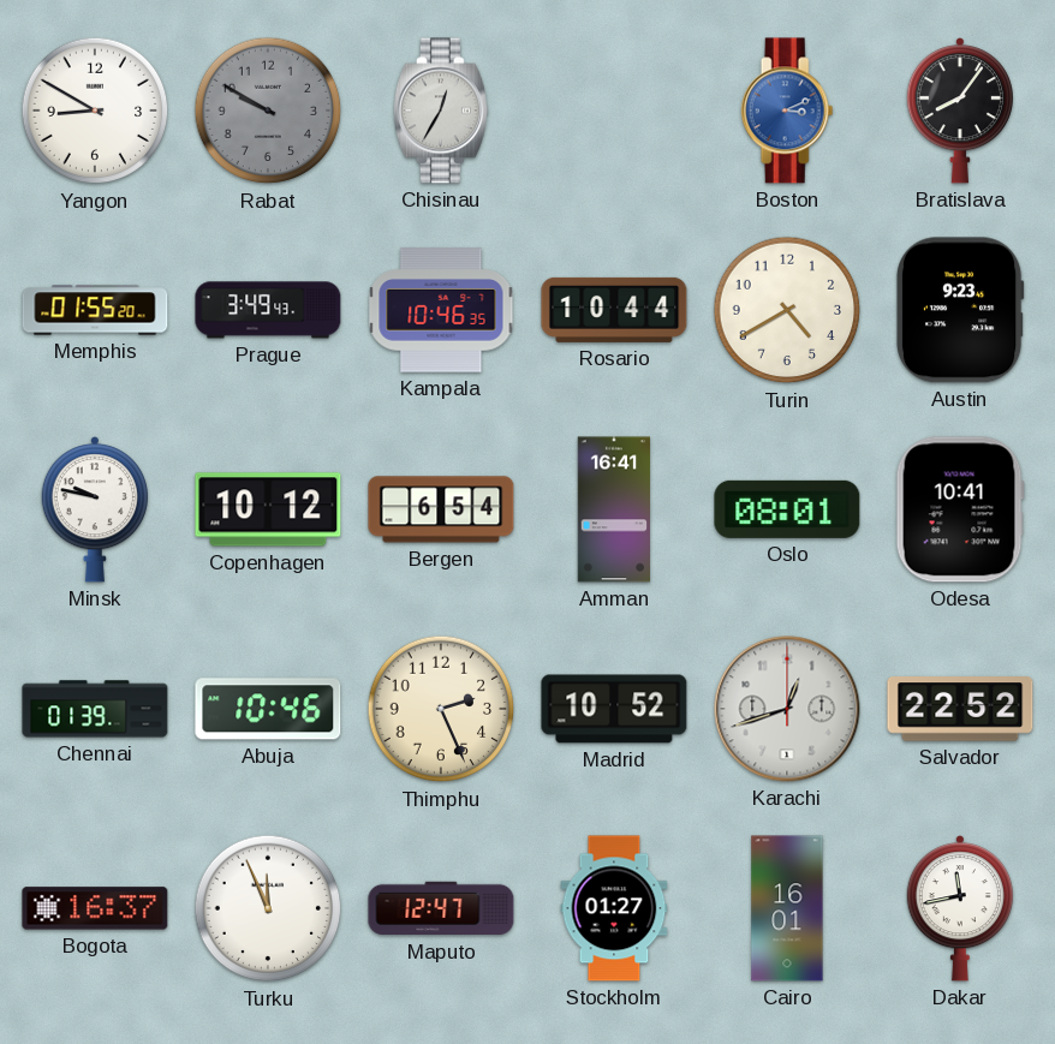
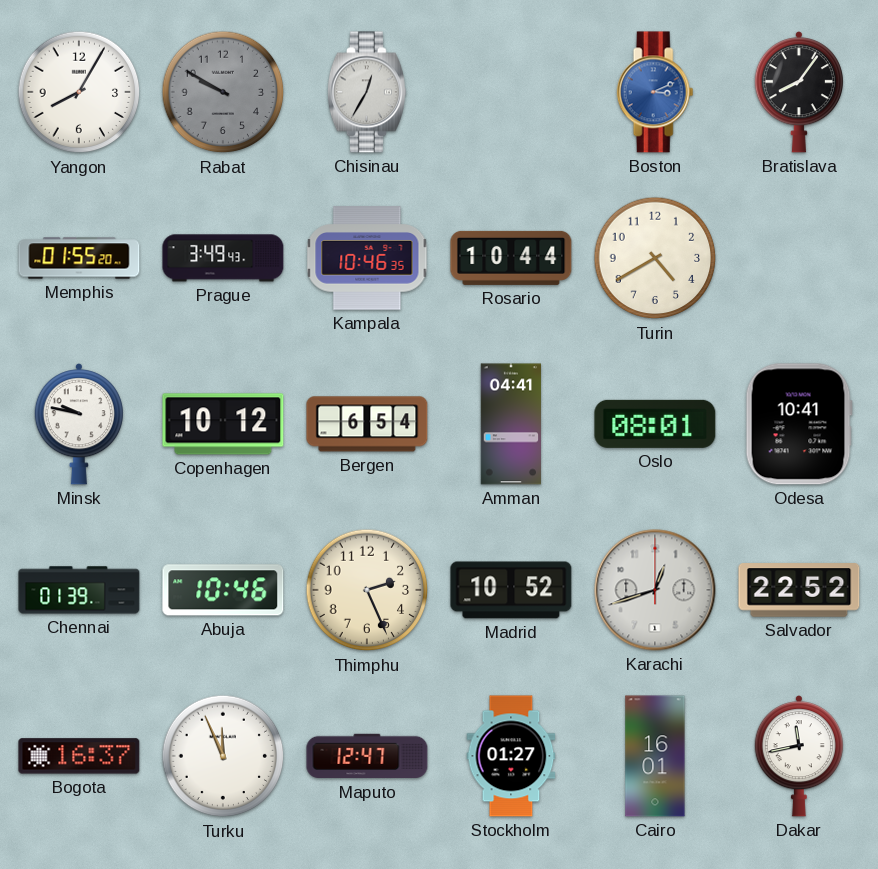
Yangon: 8:50 -> 8:05 (79, 92)
Austin: 9:23 -> none (960, 310)
Amman: 16:41 -> 04:41 (511, 424)
